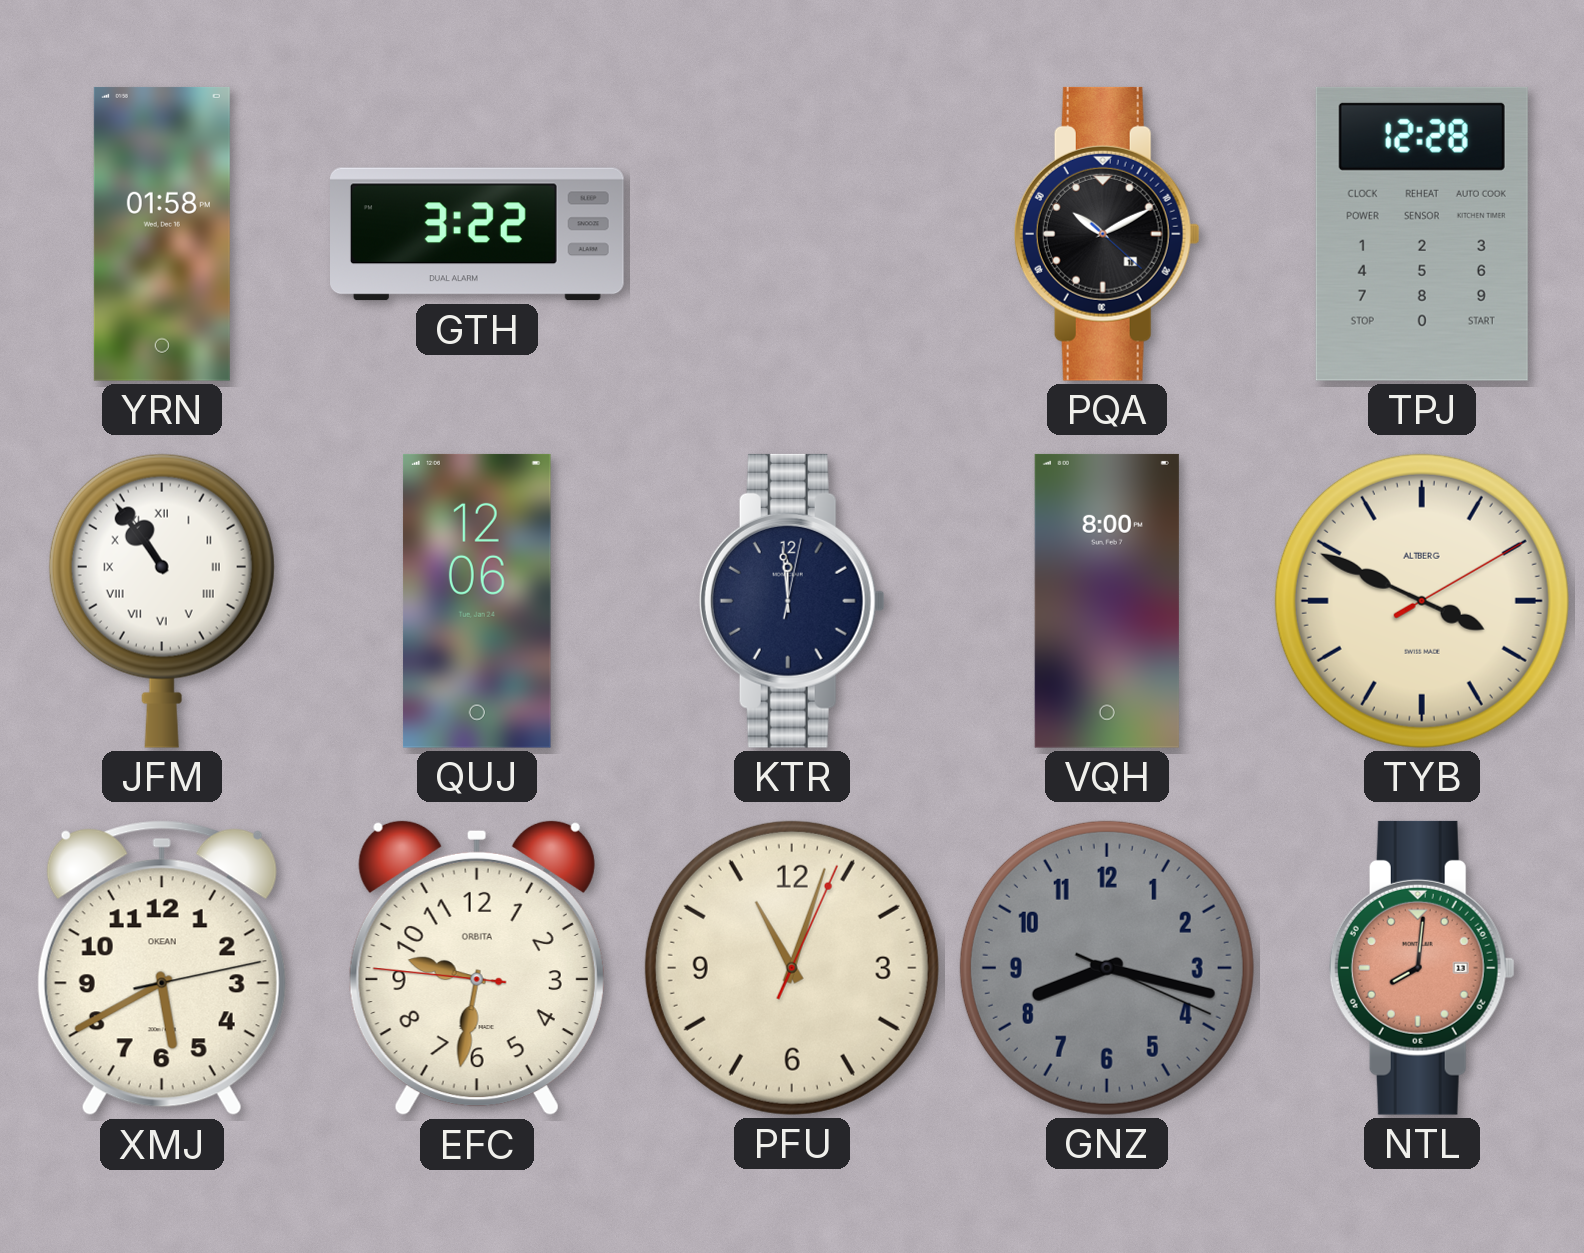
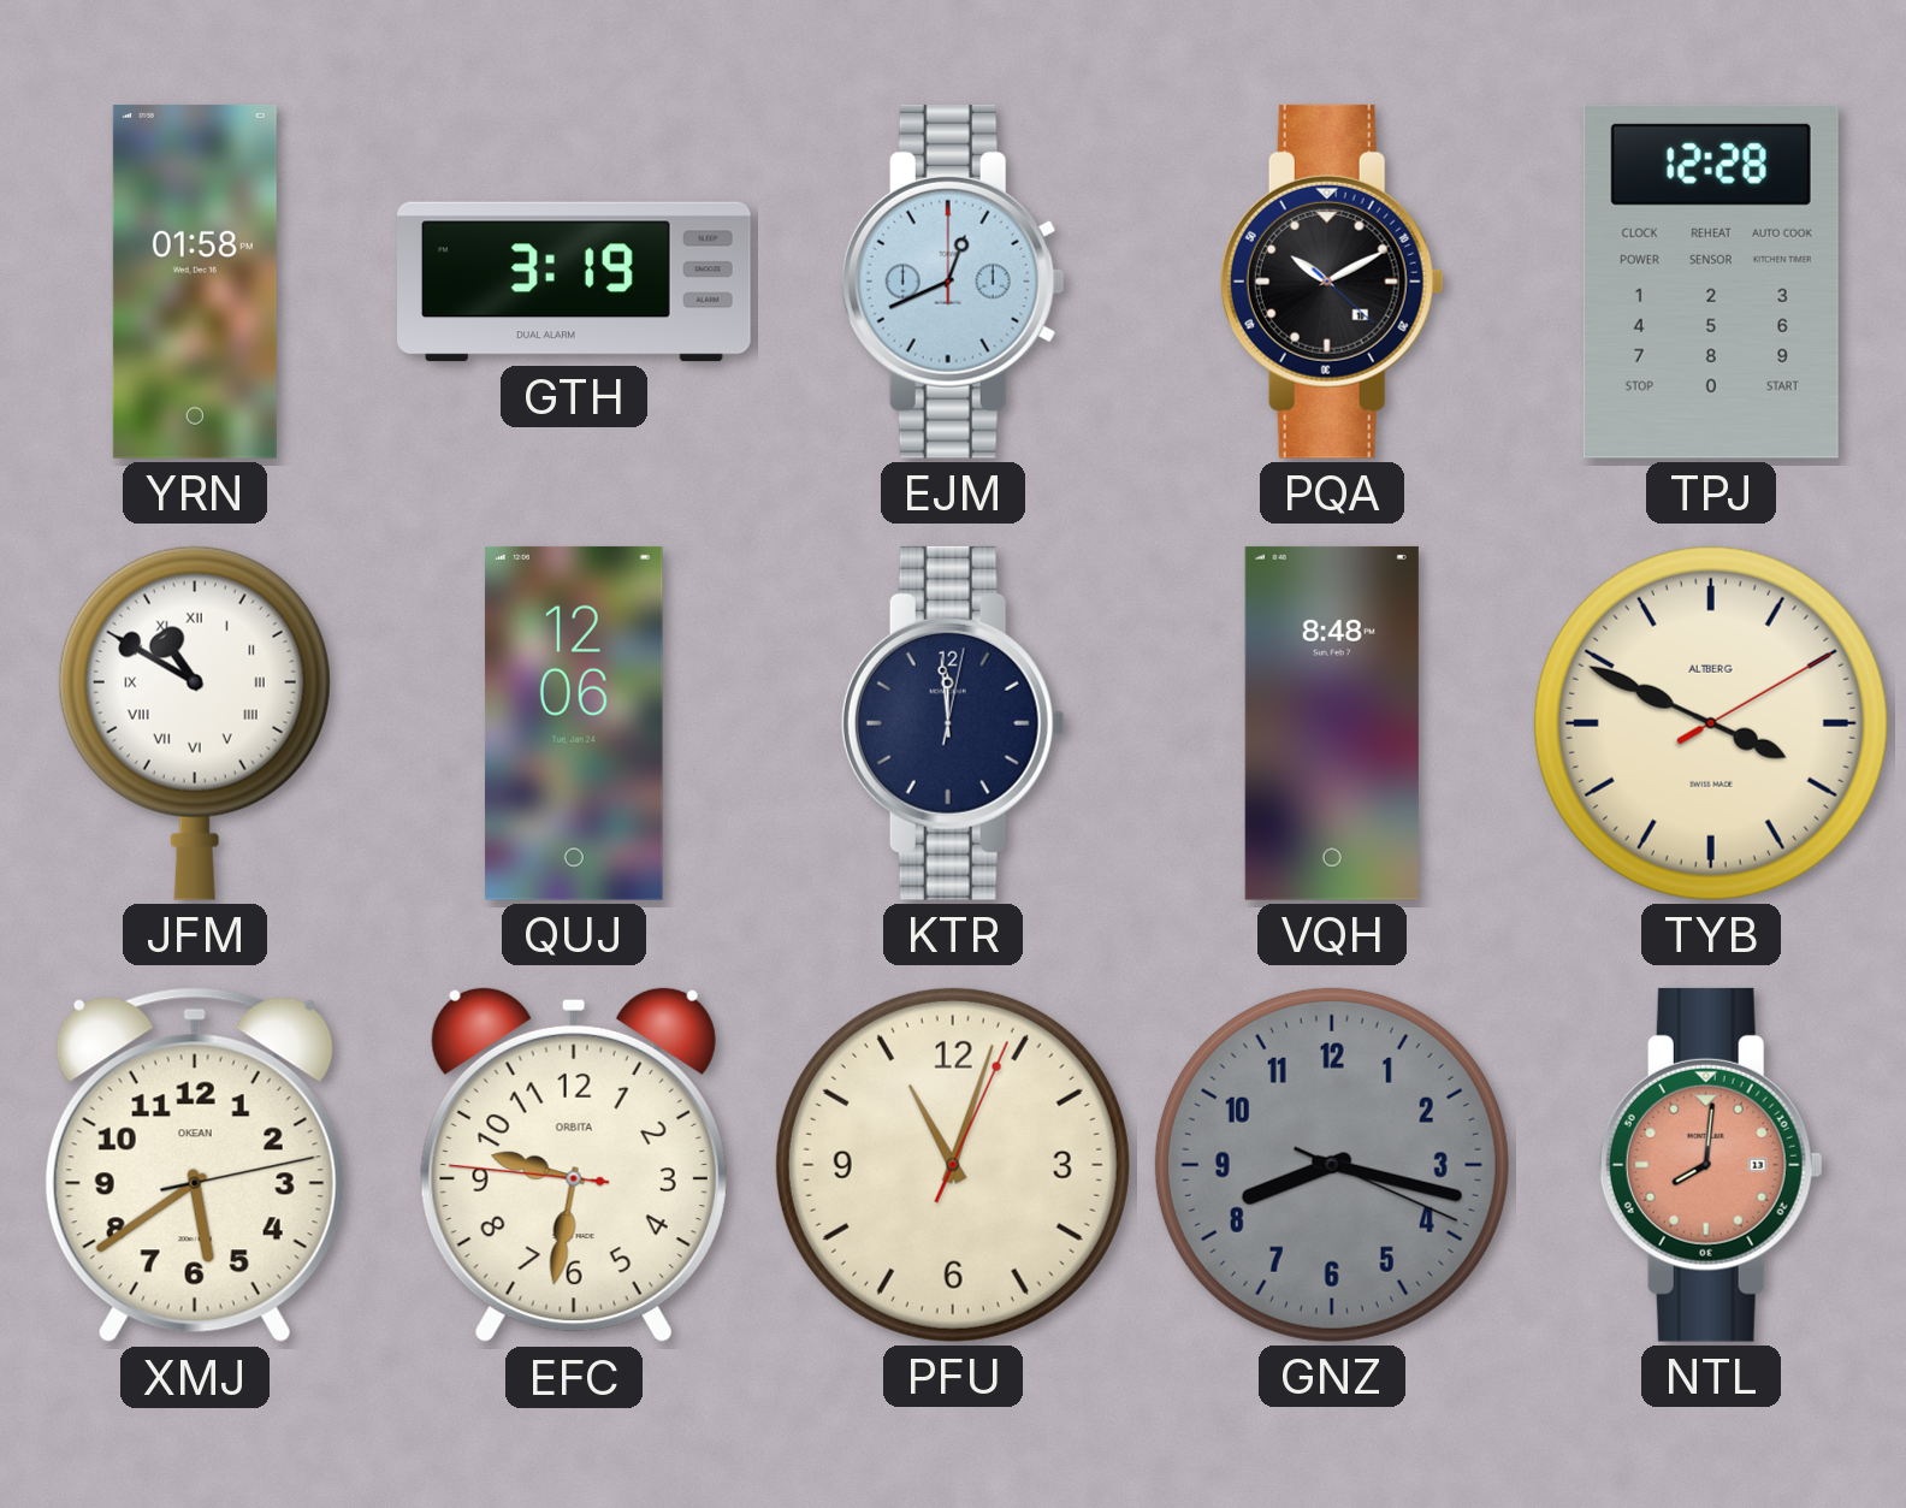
GTH: 3:22 -> 3:19 (575, 282)
EJM: none -> 12:41 (953, 282)
JFM: 10:54 -> 10:50 (195, 723)
VQH: 8:00 -> 8:48 (1332, 723)
XMJ: 5:40 -> 5:39 (195, 1165)
